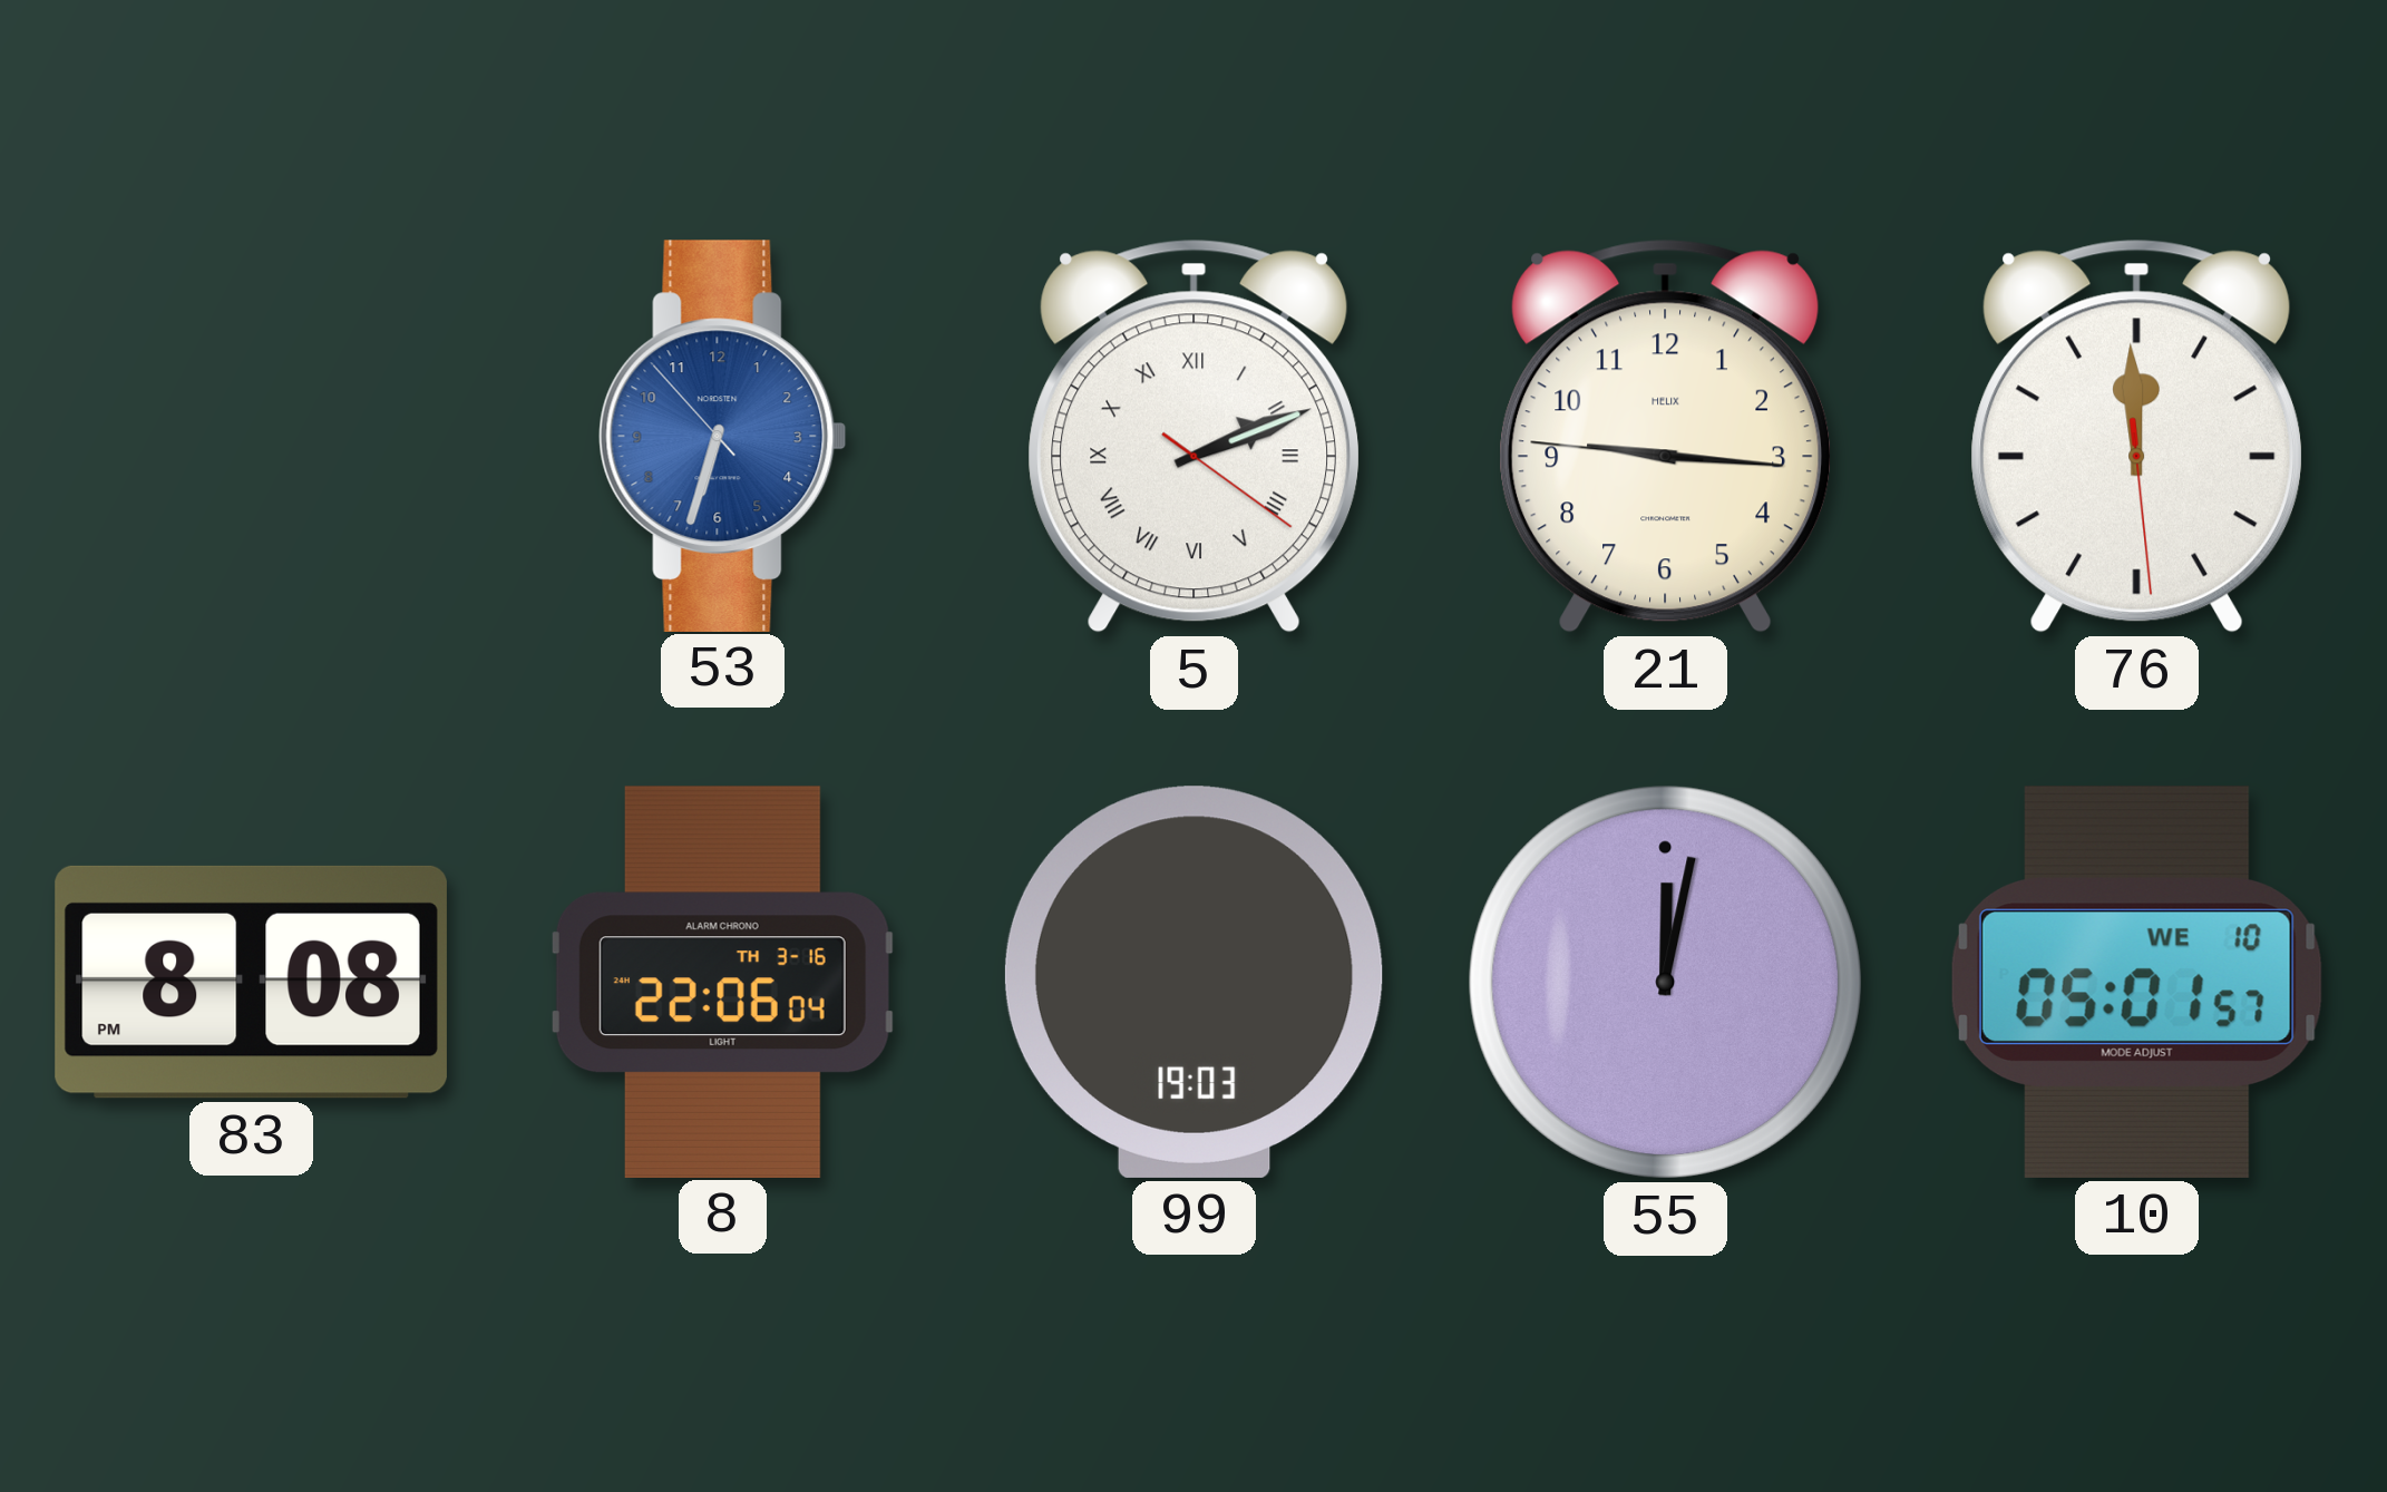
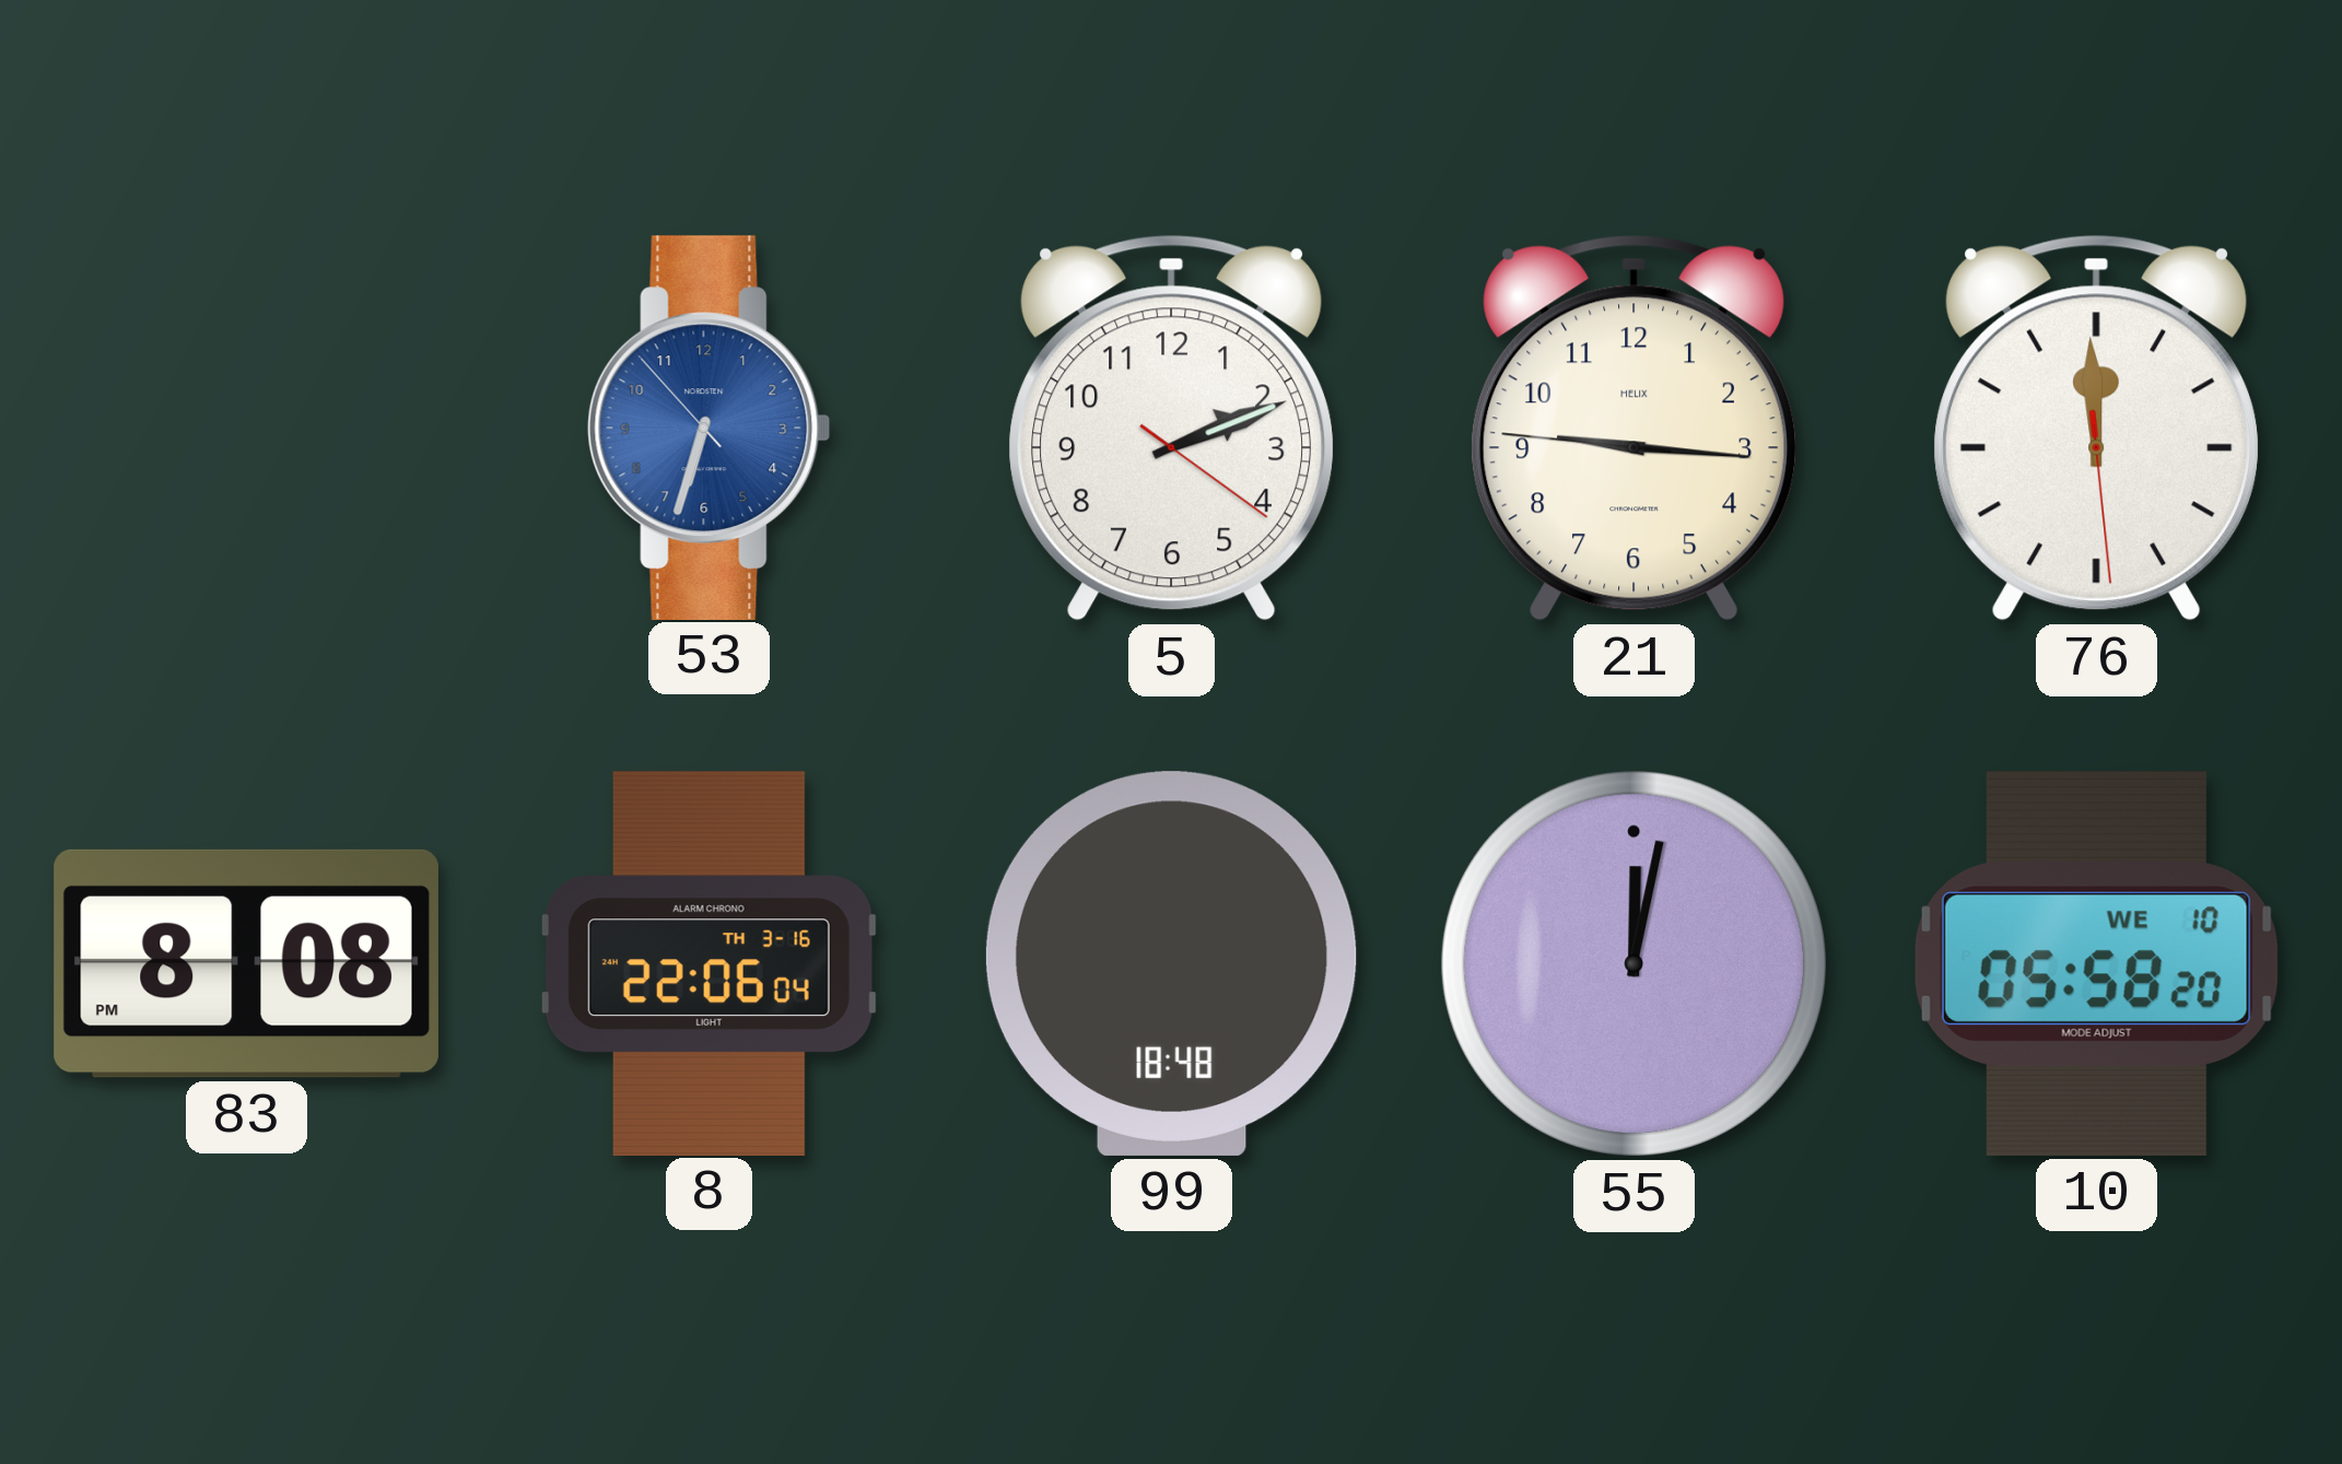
5 numerals: Roman -> Arabic (1172, 428)
99: 19:03 -> 18:48 (1171, 963)
10: 05:01 -> 05:58 (2096, 963)
